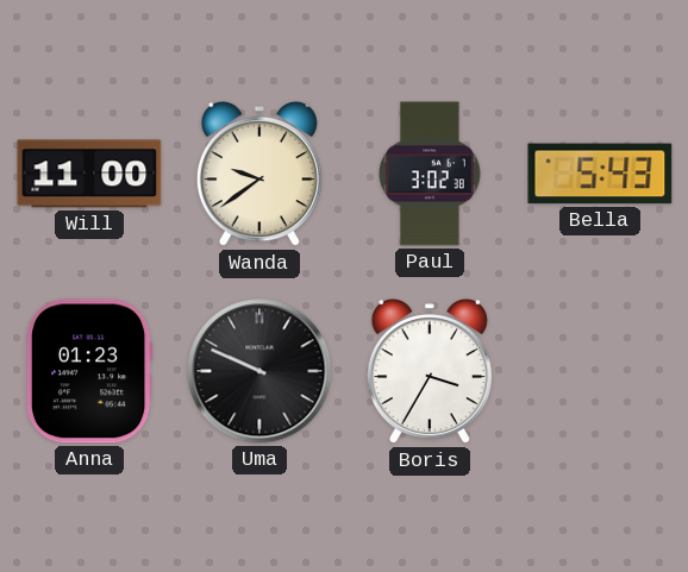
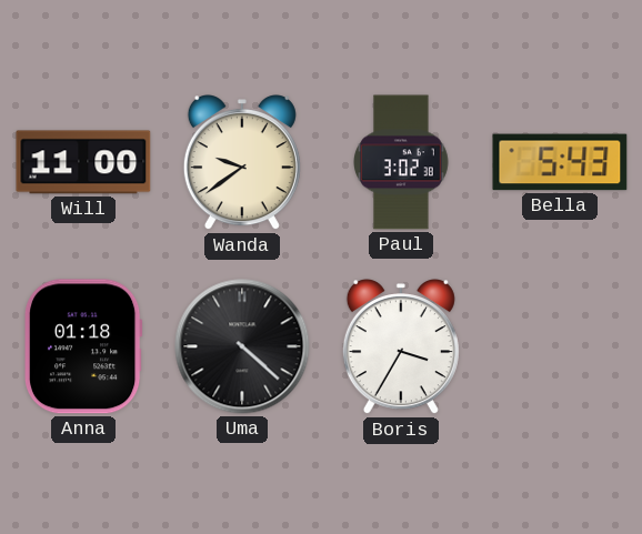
Anna: 01:23 -> 01:18 (83, 346)
Uma: 9:49 -> 4:22 (242, 346)
